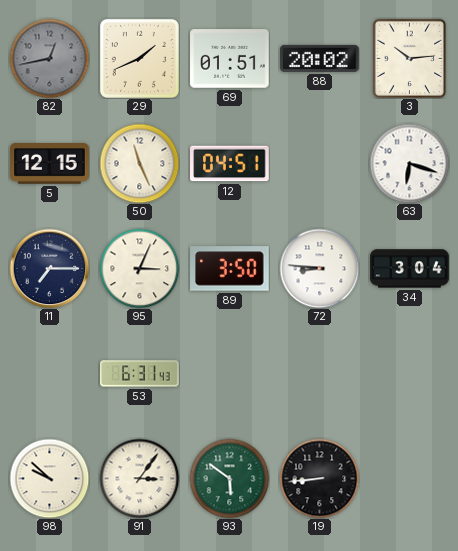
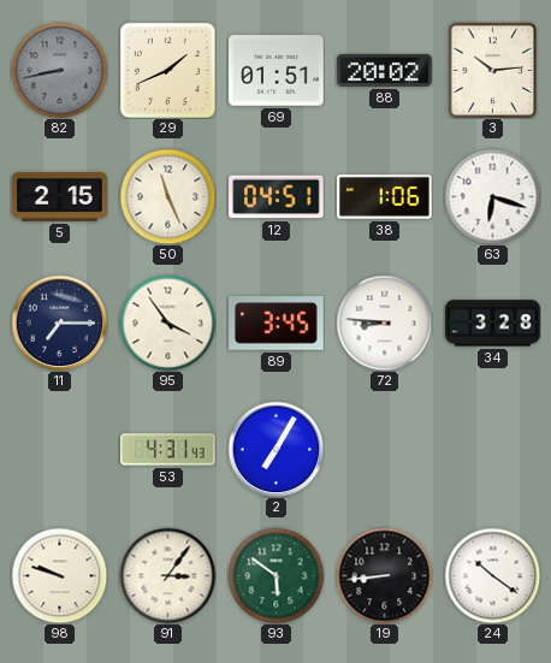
82: 12:43 -> 8:43 (59, 70)
5: 12:15 -> 2:15 (60, 197)
38: none -> 1:06 (385, 197)
95: 3:04 -> 3:54 (167, 322)
89: 3:50 -> 3:45 (277, 324)
34: 3:04 -> 3:28 (493, 324)
53: 6:31 -> 4:31 (168, 450)
2: none -> 7:05 (275, 449)
98: 9:52 -> 9:48 (59, 575)
24: none -> 10:21 (492, 575)
